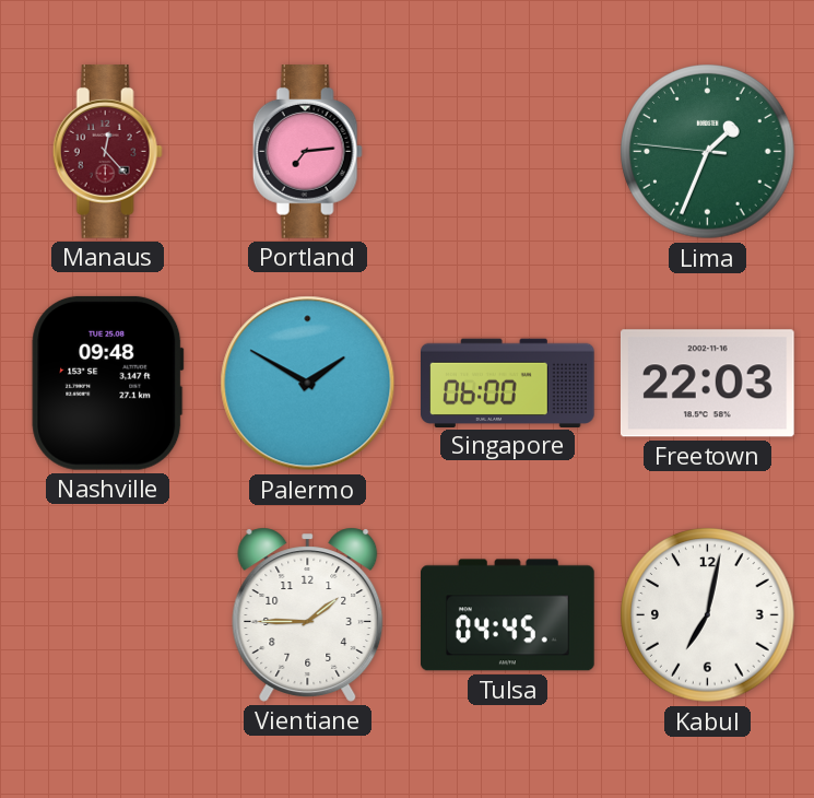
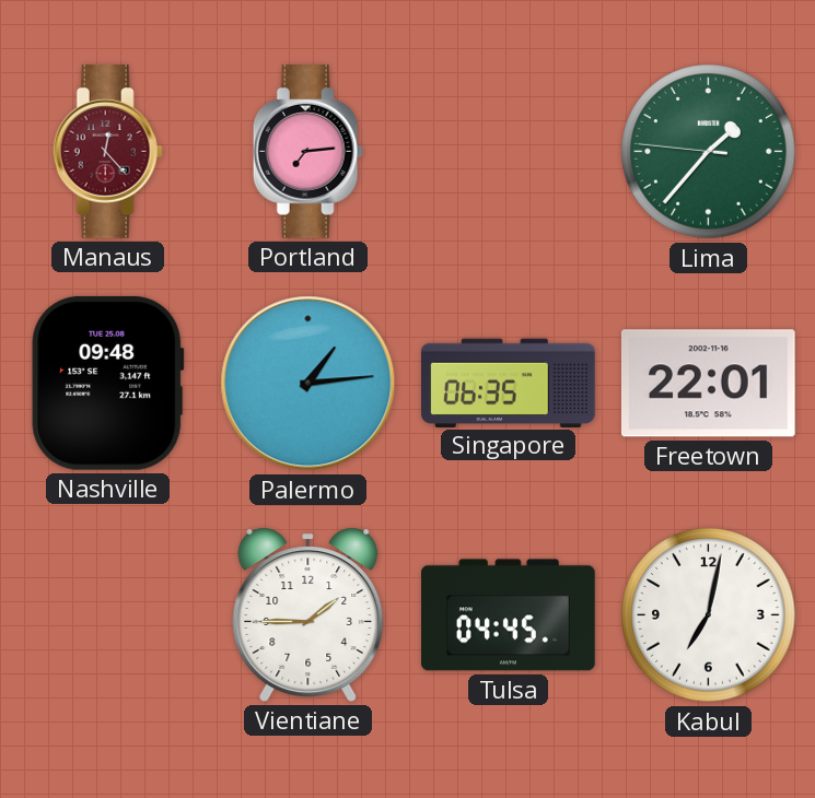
Lima: 1:33 -> 1:36 (709, 152)
Palermo: 1:50 -> 1:14 (308, 384)
Singapore: 06:00 -> 06:35 (509, 383)
Freetown: 22:03 -> 22:01 (708, 384)
